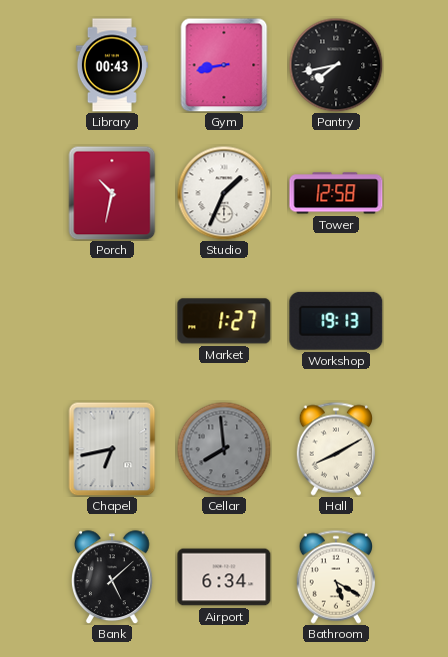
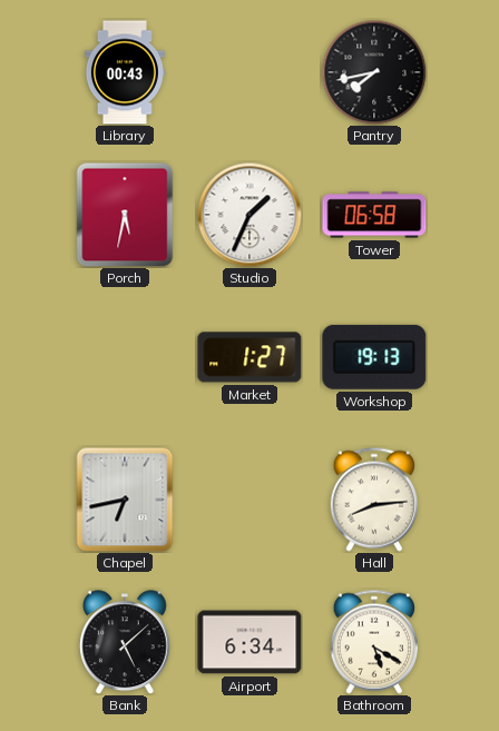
Gym: 8:43 -> none (224, 65)
Porch: 10:32 -> 5:32 (125, 215)
Tower: 12:58 -> 06:58 (374, 215)
Cellar: 7:59 -> none (224, 449)
Hall: 8:10 -> 8:14 (373, 500)
